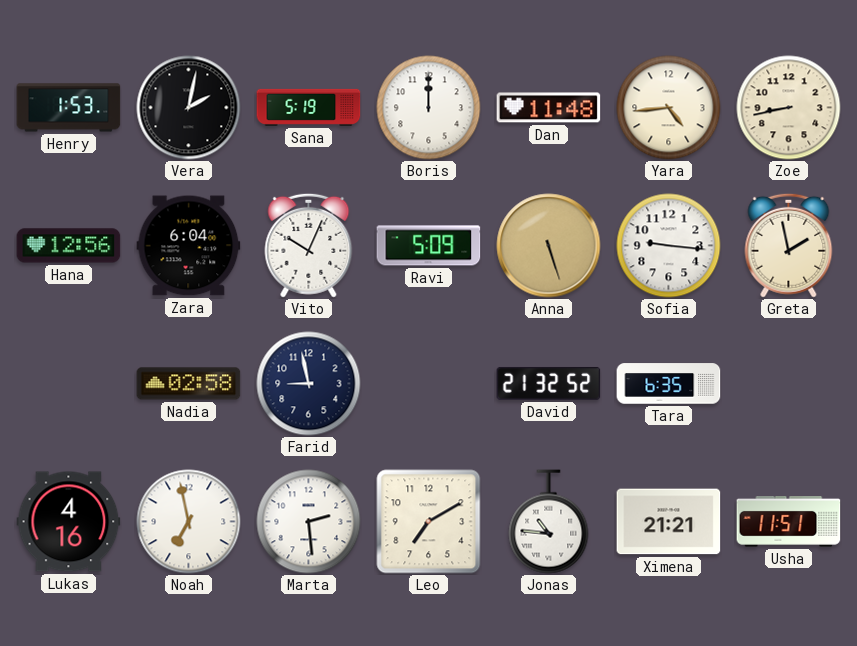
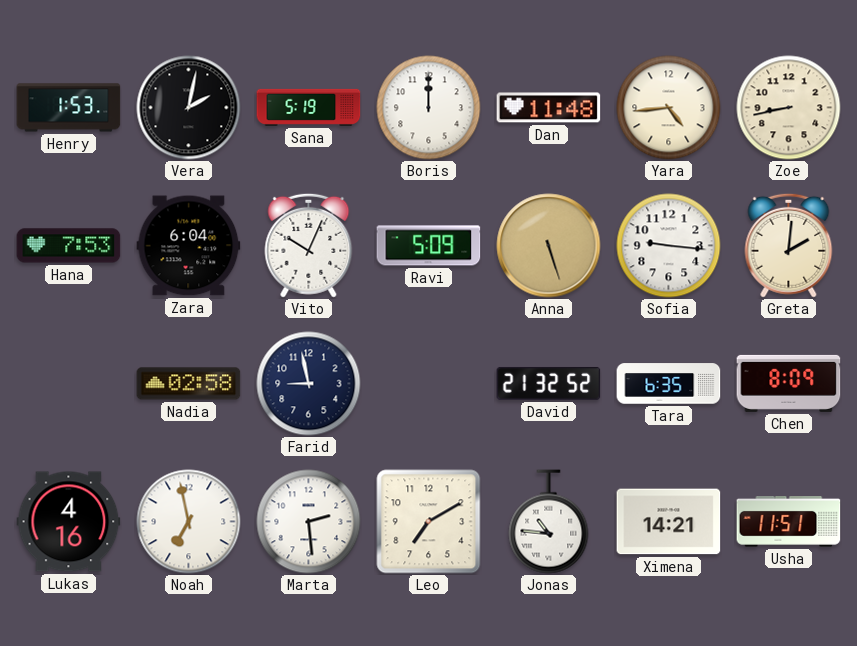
Hana: 12:56 -> 7:53 (69, 246)
Greta: 1:58 -> 2:01 (789, 245)
Chen: none -> 8:09 (789, 383)
Ximena: 21:21 -> 14:21 (669, 522)
